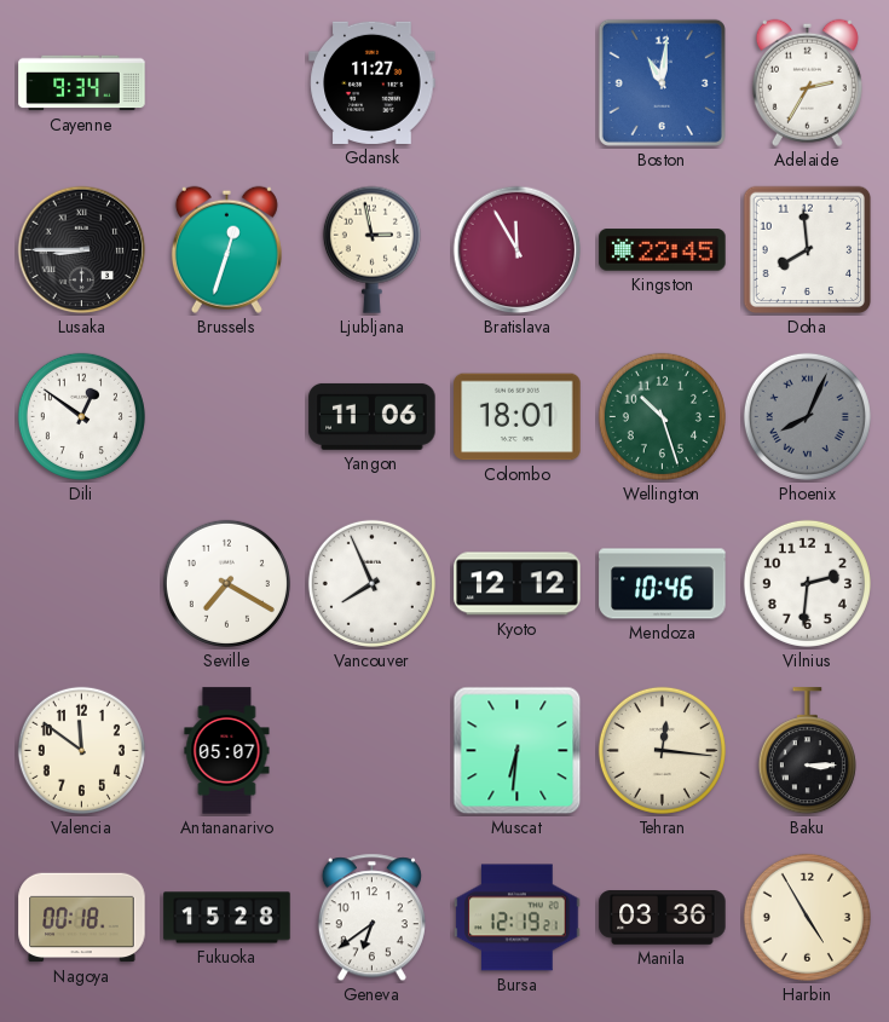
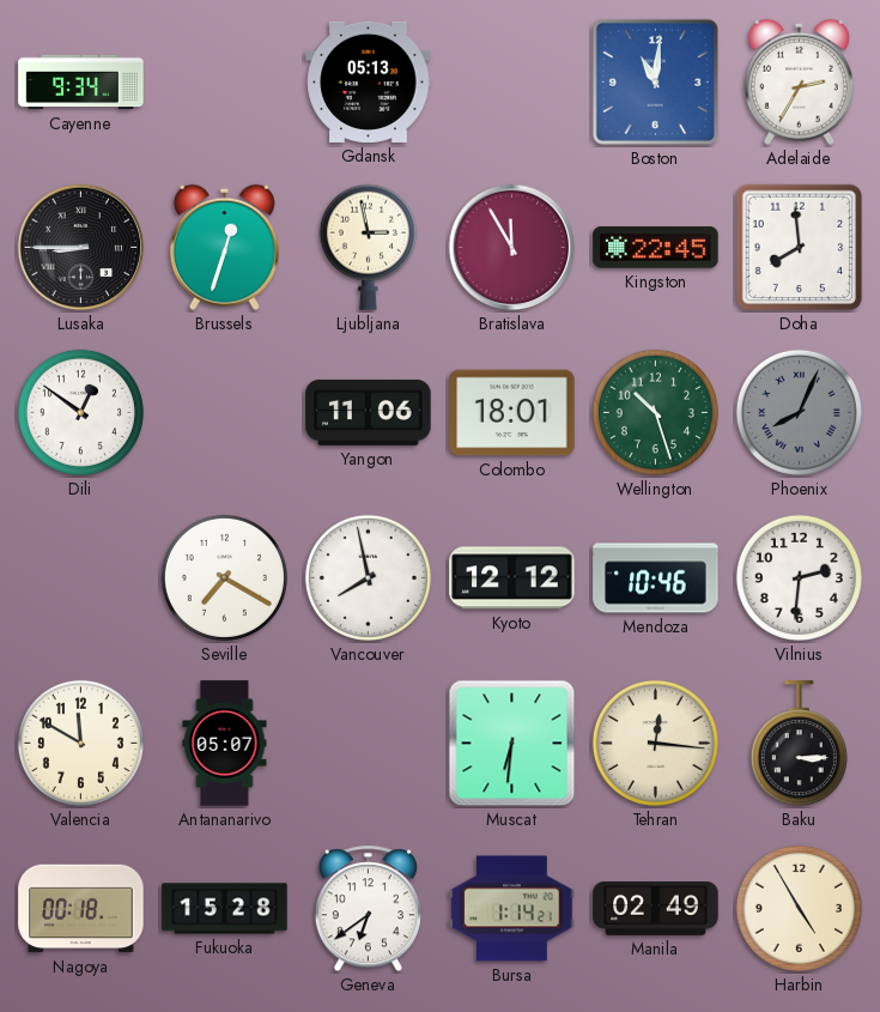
Gdansk: 11:27 -> 05:13 (369, 81)
Vancouver: 7:56 -> 7:58 (368, 577)
Valencia: 11:51 -> 11:50 (80, 743)
Bursa: 12:19 -> 1:14 (512, 909)
Manila: 03:36 -> 02:49 (656, 909)
